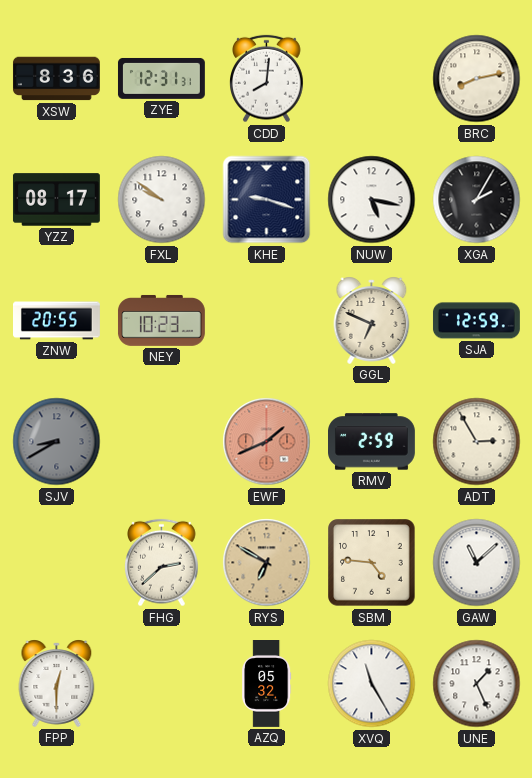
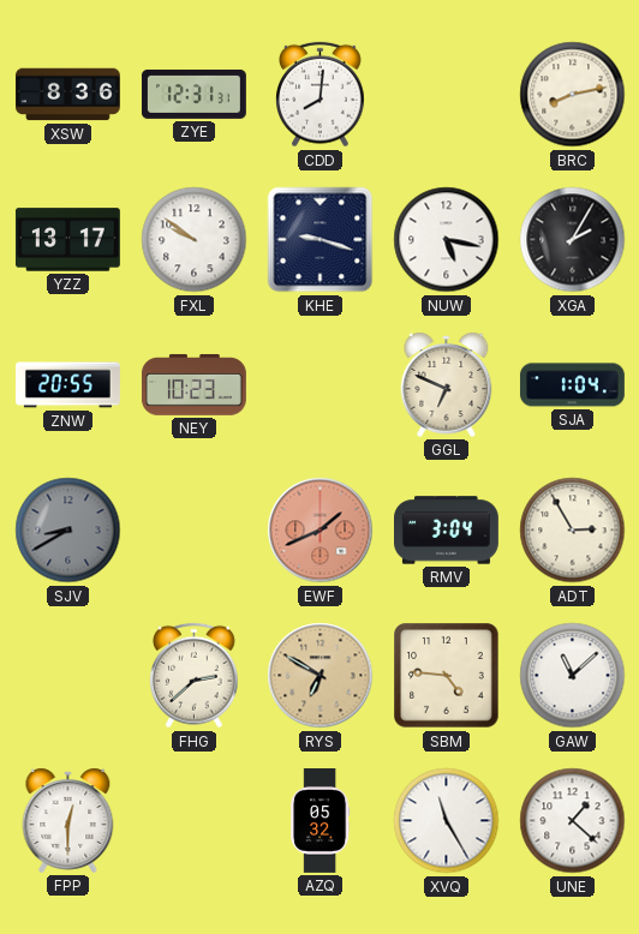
YZZ: 08:17 -> 13:17 (67, 240)
SJA: 12:59 -> 1:04 (572, 385)
RMV: 2:59 -> 3:04 (447, 531)
UNE: 1:26 -> 1:22 (573, 821)
